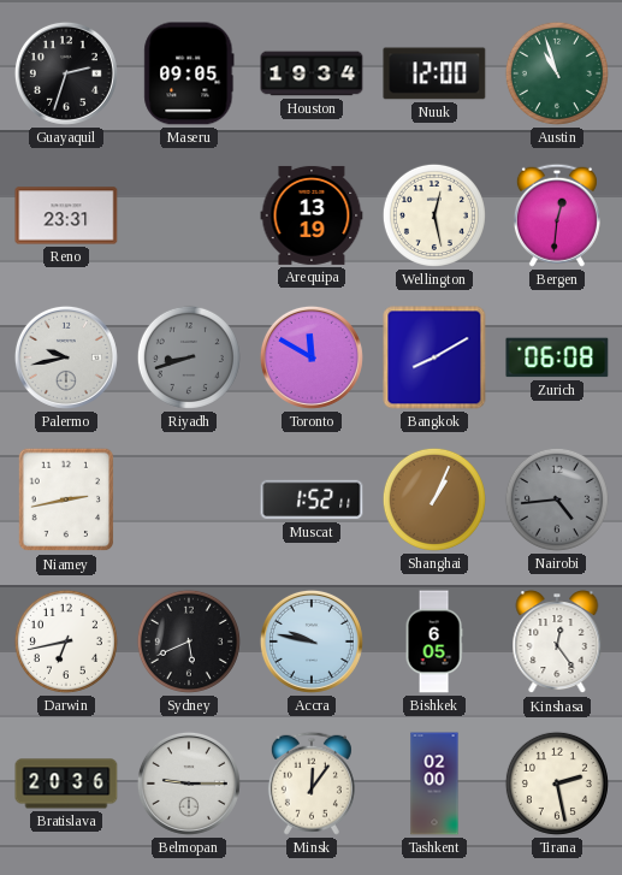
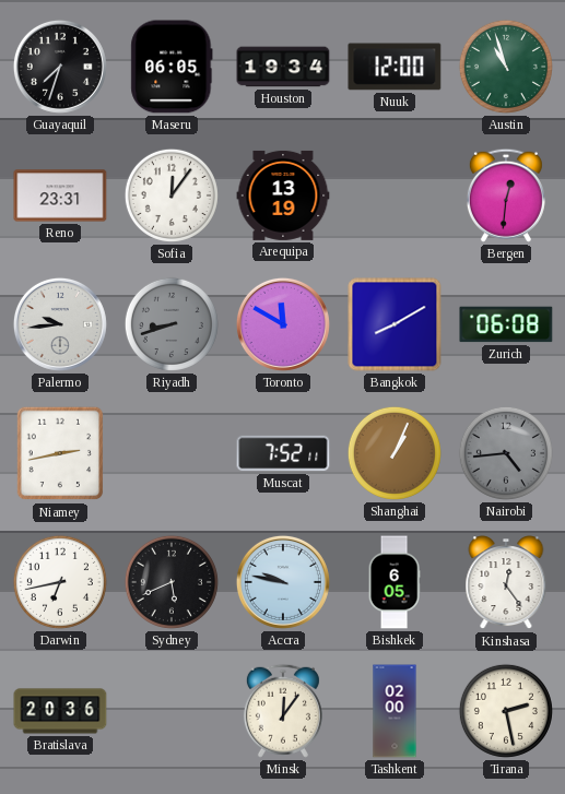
Guayaquil: 2:33 -> 7:33 (60, 67)
Maseru: 09:05 -> 06:05 (172, 67)
Sofia: none -> 12:06 (172, 195)
Wellington: 12:28 -> none (434, 215)
Palermo: 9:43 -> 9:44 (60, 324)
Muscat: 1:52 -> 7:52 (283, 453)
Belmopan: 9:15 -> none (189, 784)
